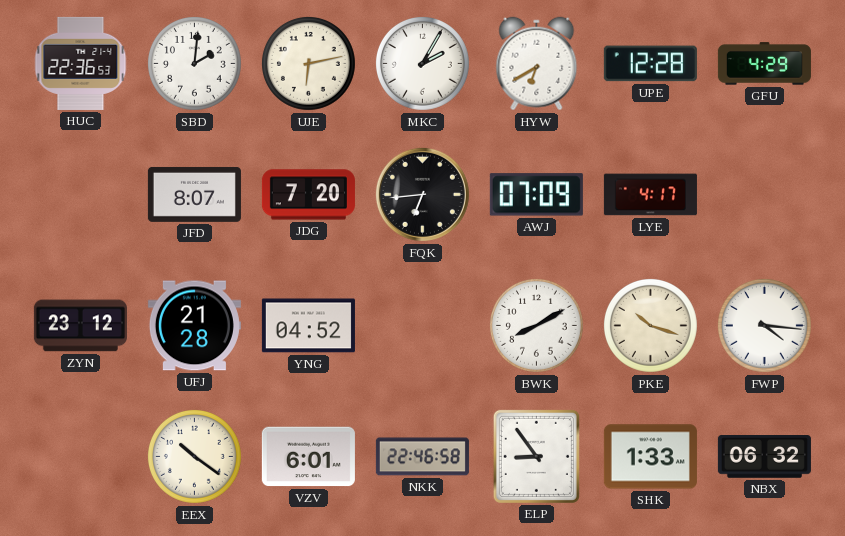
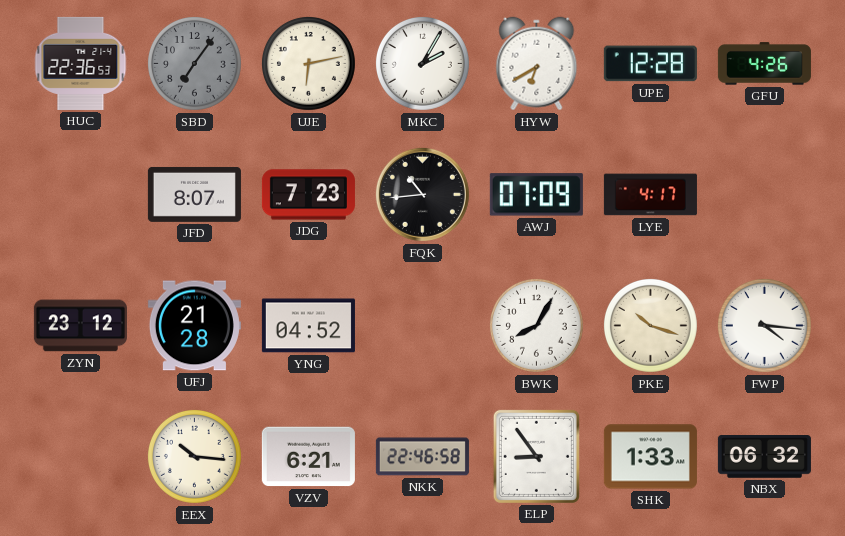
SBD: 2:01 -> 7:06 (194, 63)
SBD dial: white -> grey (194, 63)
GFU: 4:29 -> 4:26 (764, 64)
JDG: 7:20 -> 7:23 (308, 195)
FQK: 6:44 -> 10:44 (422, 194)
BWK: 8:10 -> 8:05 (536, 325)
EEX: 10:21 -> 10:16 (194, 456)
VZV: 6:01 -> 6:21 (308, 457)
